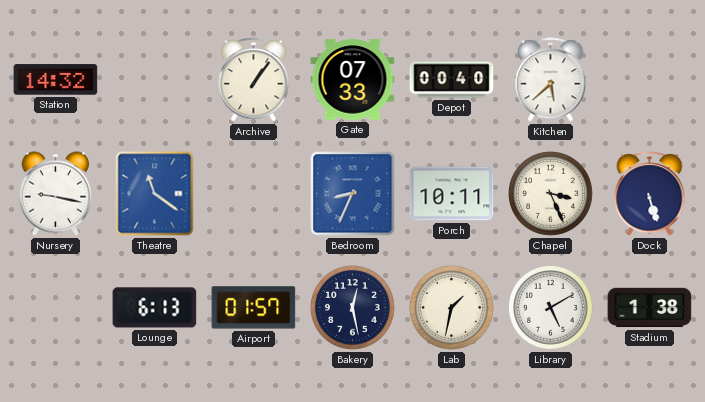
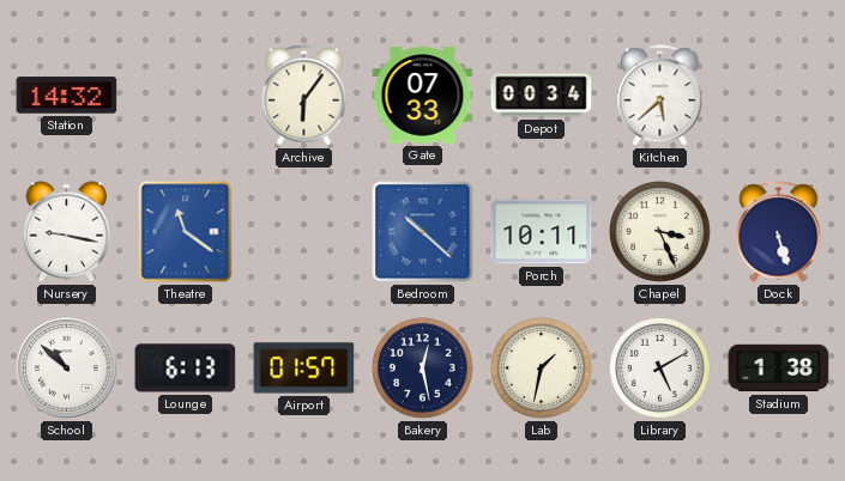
Archive: 1:06 -> 6:06 (304, 96)
Depot: 00:40 -> 00:34 (542, 96)
Bedroom: 8:34 -> 10:22 (423, 232)
School: none -> 10:52 (67, 369)
